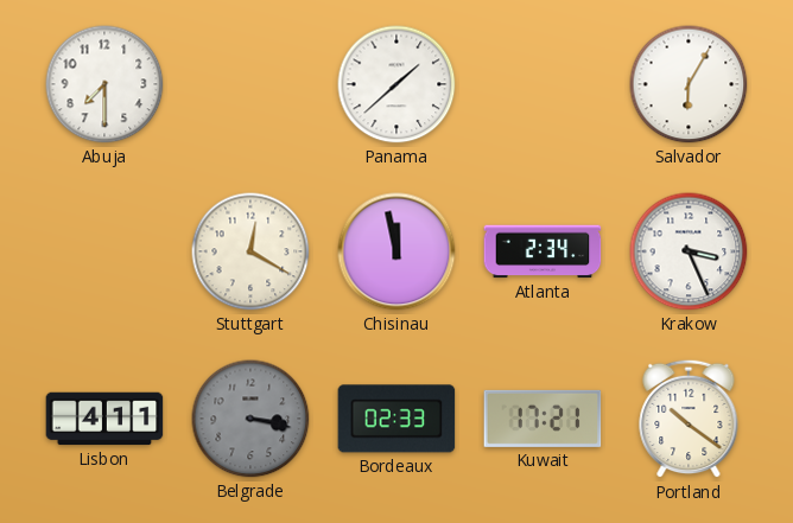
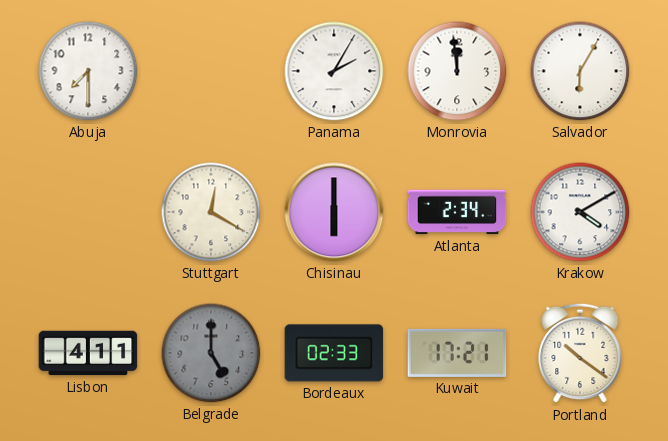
Panama: 1:38 -> 2:05 (334, 71)
Monrovia: none -> 11:59 (457, 71)
Chisinau: 11:58 -> 6:00 (334, 212)
Krakow: 3:26 -> 4:10 (580, 212)
Belgrade: 3:17 -> 5:00 (211, 353)
